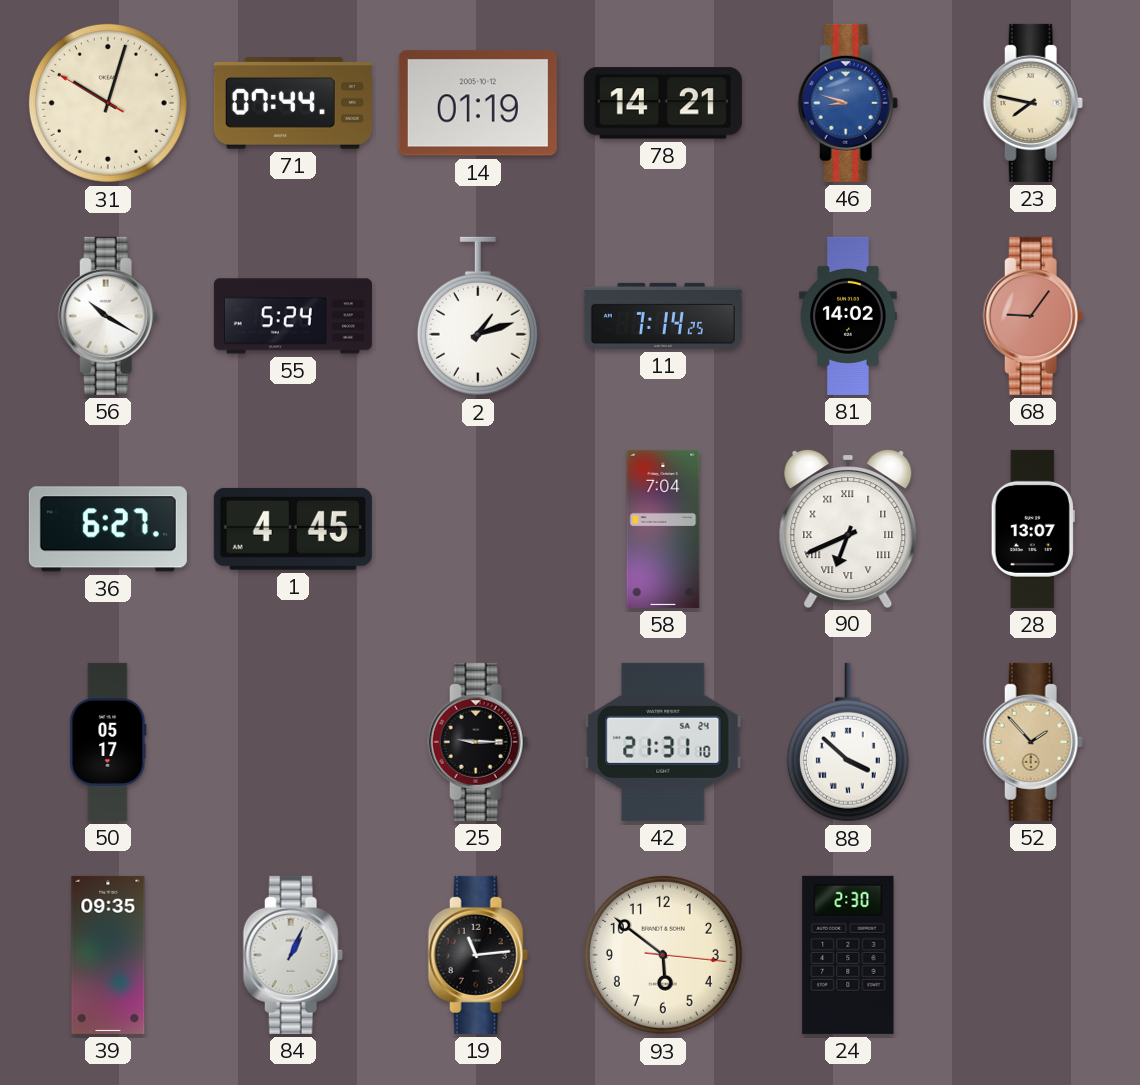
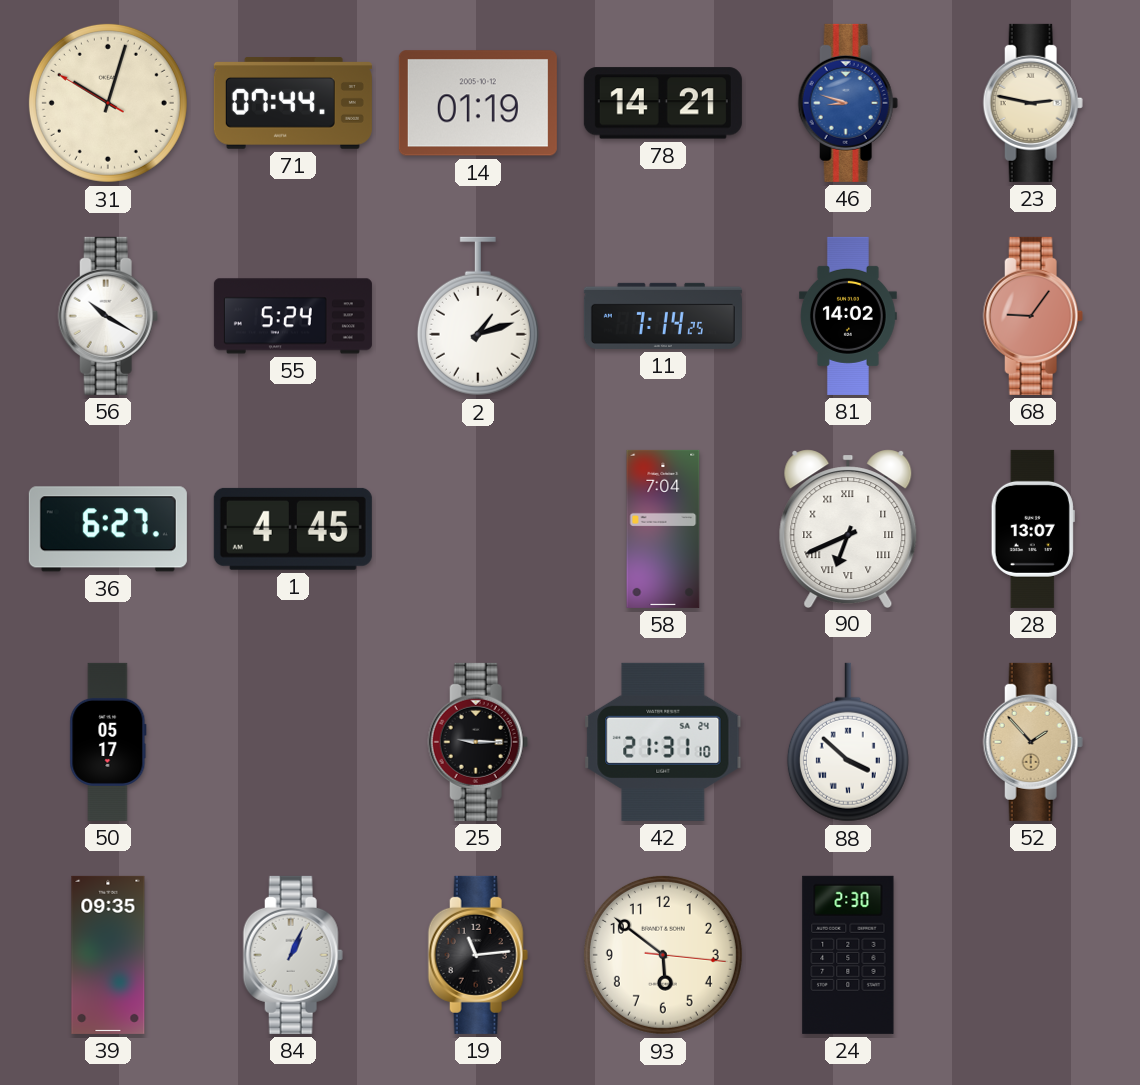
23: 7:47 -> 2:47 (1033, 103)
